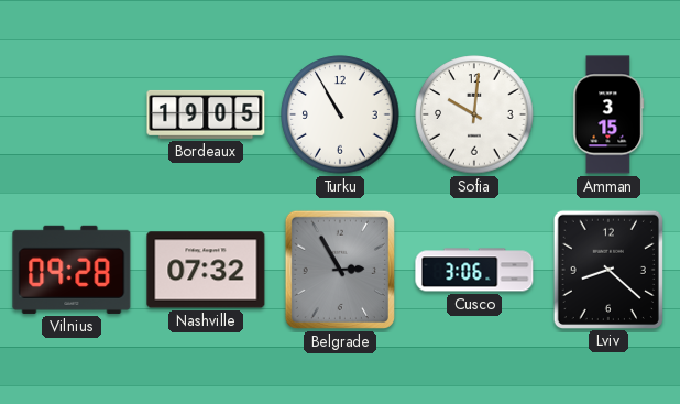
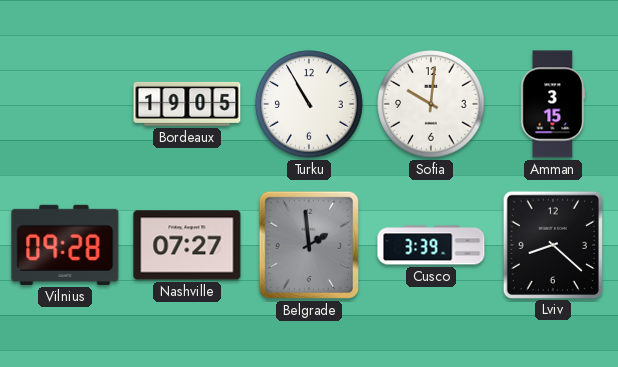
Nashville: 07:32 -> 07:27 (187, 245)
Belgrade: 2:55 -> 1:59 (309, 245)
Cusco: 3:06 -> 3:39 (431, 245)
